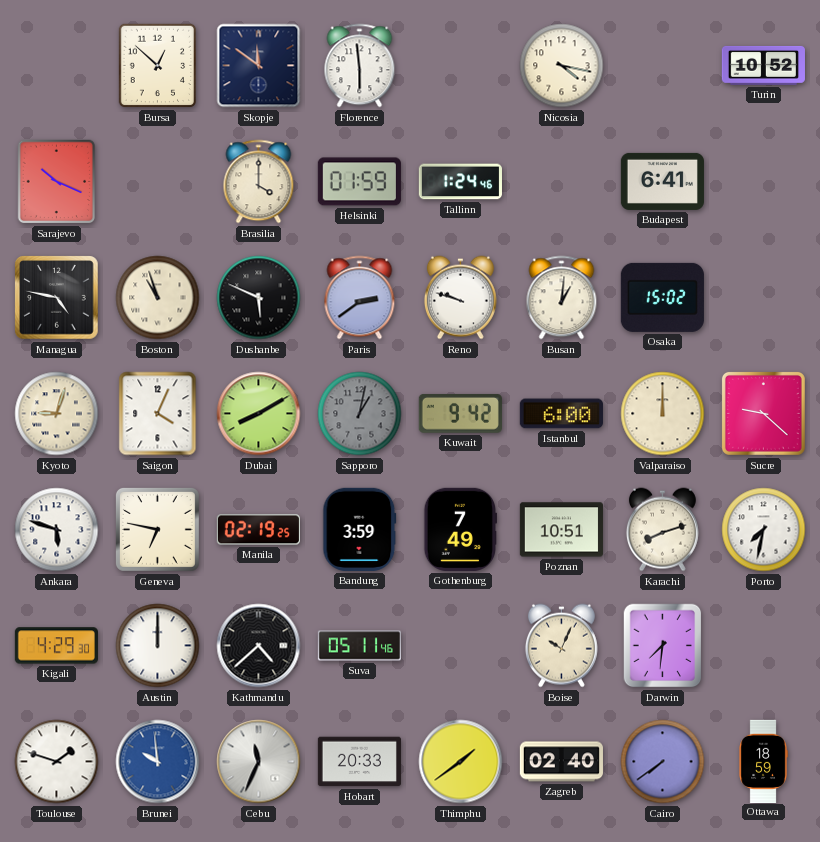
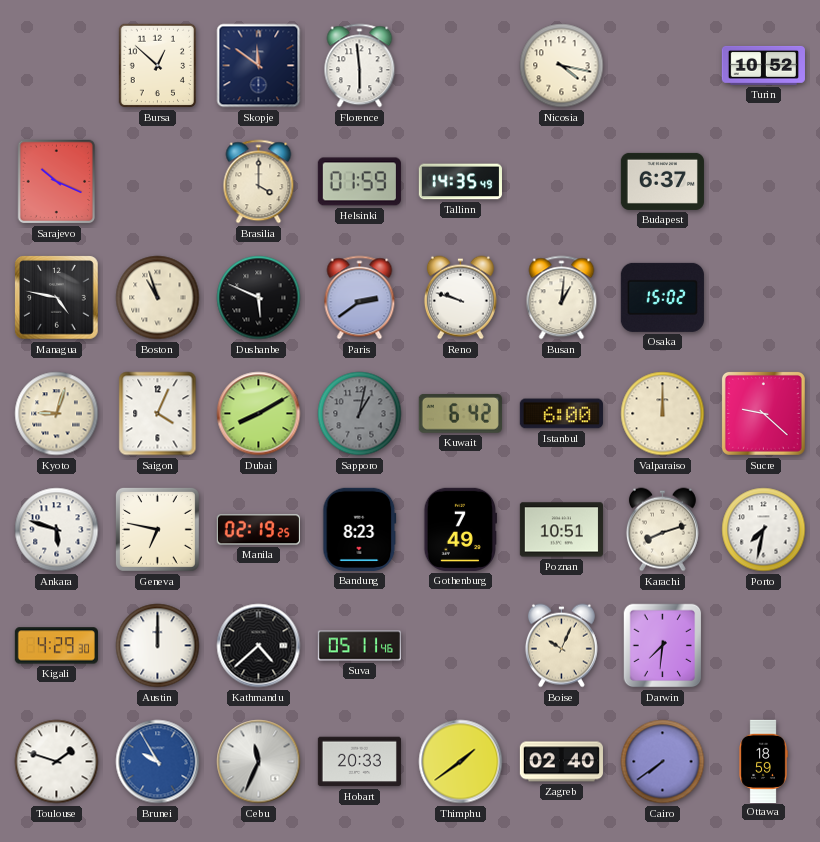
Tallinn: 1:24 -> 14:35 (460, 182)
Budapest: 6:41 -> 6:37 (662, 181)
Kuwait: 9:42 -> 6:42 (460, 413)
Bandung: 3:59 -> 8:23 (360, 529)
Brunei: 9:59 -> 9:55 (158, 762)
